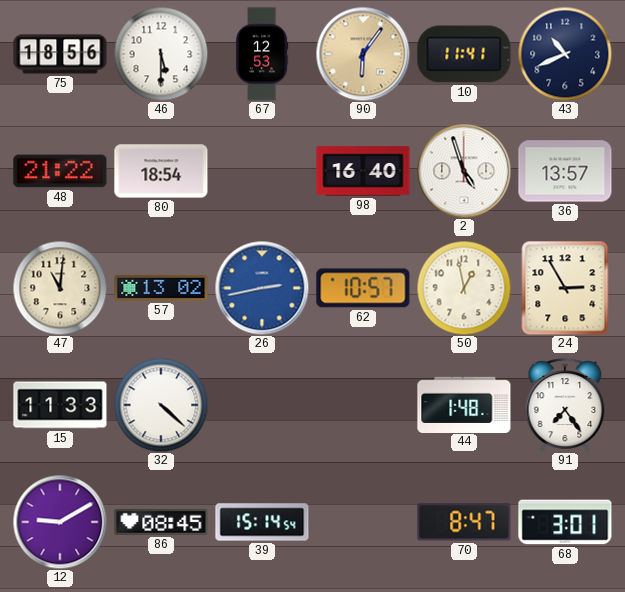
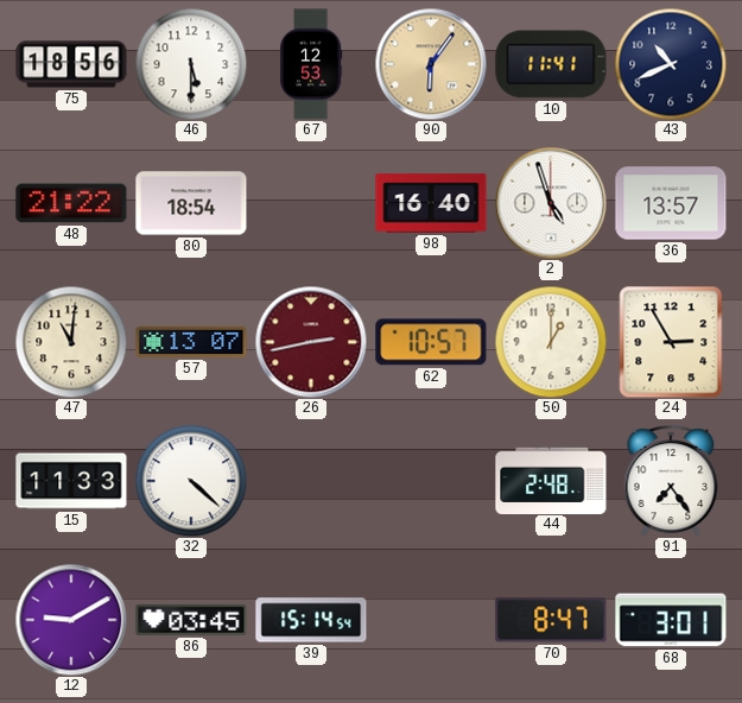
57: 13:02 -> 13:07 (191, 342)
26 dial: blue -> burgundy (311, 342)
50: 12:58 -> 1:00 (551, 342)
44: 1:48 -> 2:48 (551, 480)
86: 08:45 -> 03:45 (191, 620)
